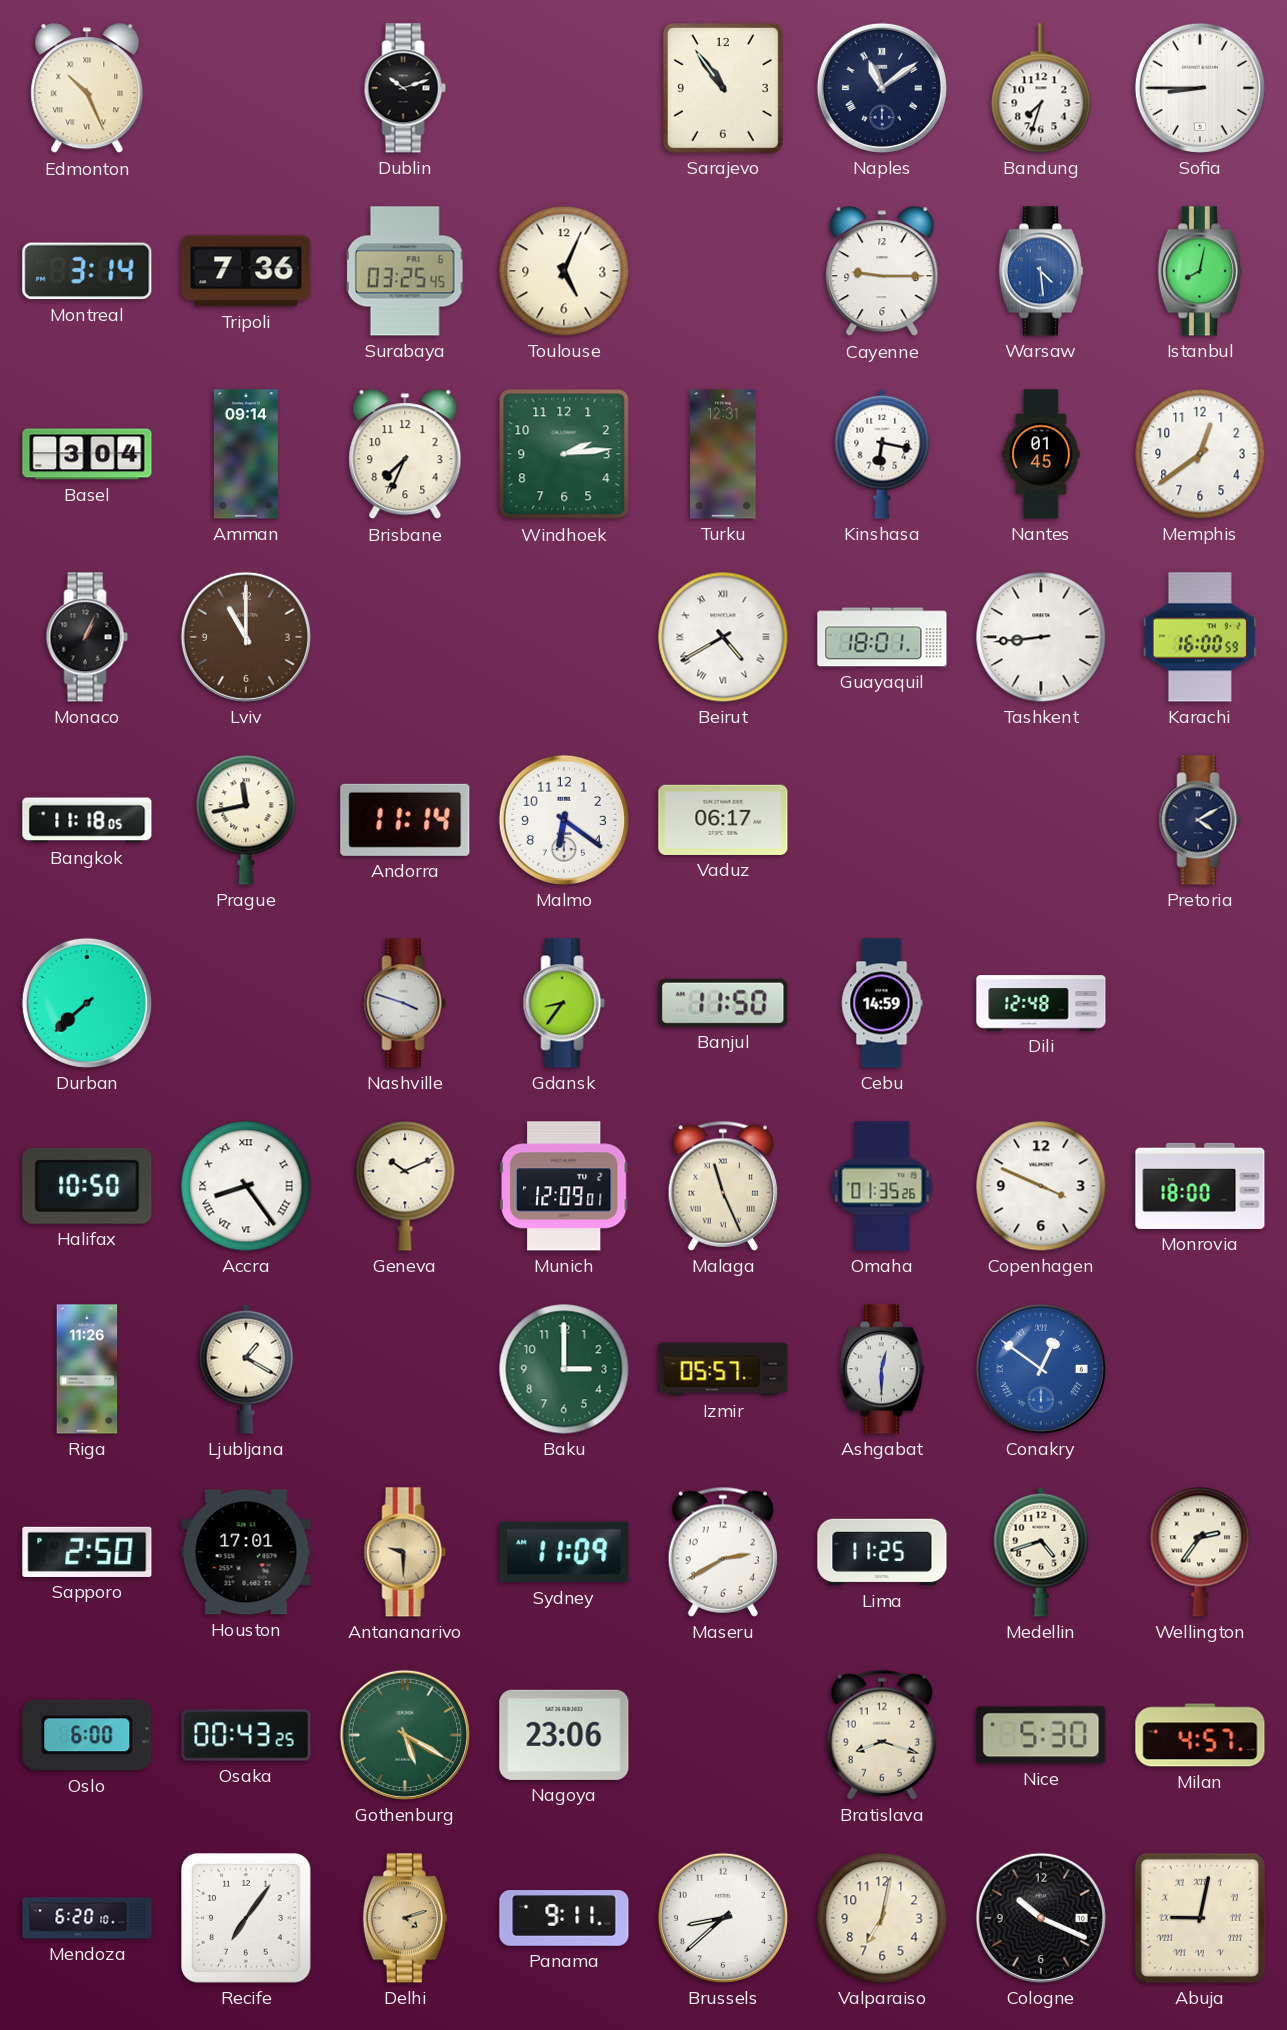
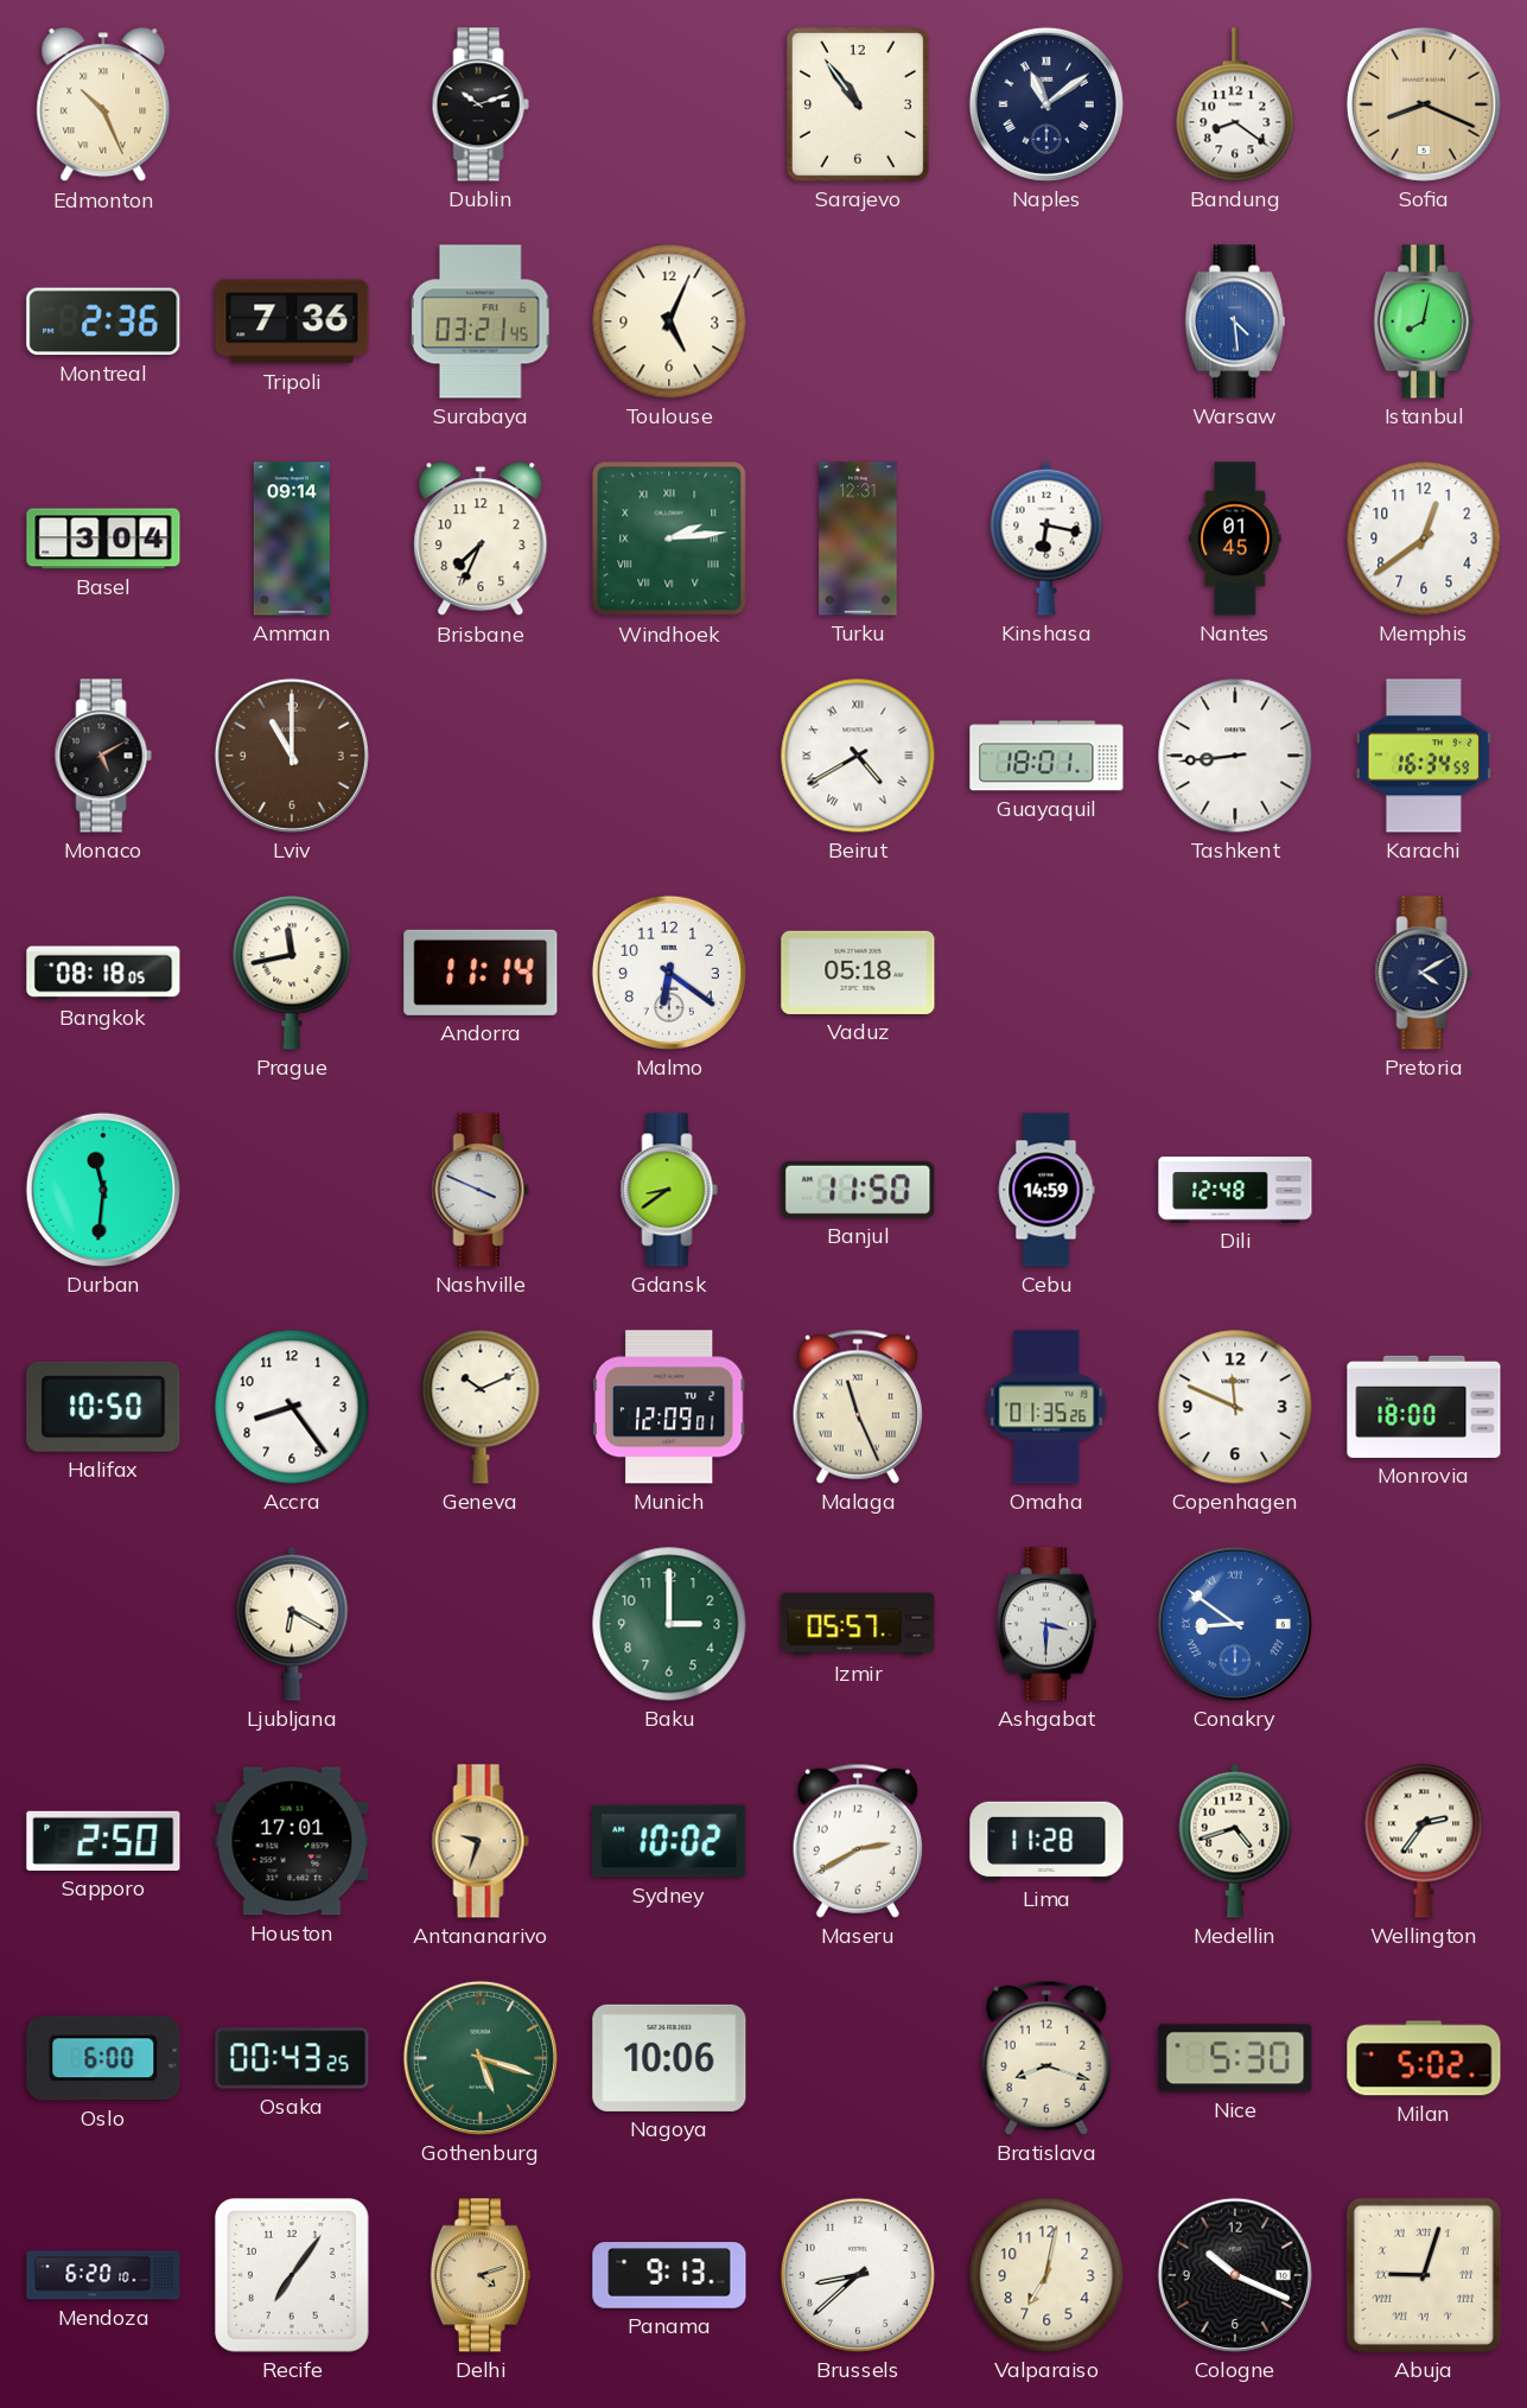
Bandung: 7:33 -> 8:21 (1235, 104)
Sofia: 8:45 -> 8:19 (1424, 104)
Sofia dial: white -> champagne (1424, 104)
Montreal: 3:14 -> 2:36 (103, 321)
Surabaya: 03:25 -> 03:21 (481, 321)
Cayenne: 9:15 -> none (882, 272)
Windhoek numerals: Arabic -> Roman (669, 539)
Monaco: 1:04 -> 5:10 (103, 756)
Karachi: 16:00 -> 16:34 (1424, 756)
Bangkok: 11:18 -> 08:18 (103, 973)
Vaduz: 06:17 -> 05:18 (858, 973)
Durban: 7:38 -> 11:31 (103, 1190)
Nashville: 3:48 -> 3:49 (481, 1190)
Gdansk: 8:36 -> 8:39 (669, 1190)
Accra numerals: Roman -> Arabic (292, 1407)
Copenhagen: 3:49 -> 11:49 (1235, 1407)
Riga: 11:26 -> none (87, 1369)
Ljubljana: 1:20 -> 6:20 (292, 1624)
Ashgabat: 12:30 -> 3:30 (1046, 1624)
Conakry: 12:51 -> 8:51 (1235, 1624)
Antananarivo: 9:30 -> 9:33 (481, 1841)
Sydney: 11:09 -> 10:02 (669, 1841)
Lima: 11:25 -> 11:28 (1046, 1841)
Gothenburg: 5:20 -> 5:18 (481, 2058)
Nagoya: 23:06 -> 10:06 (669, 2058)
Milan: 4:57 -> 5:02 (1424, 2058)
Panama: 9:11 -> 9:13 (669, 2275)
Abuja: 9:02 -> 9:03 (1424, 2275)
